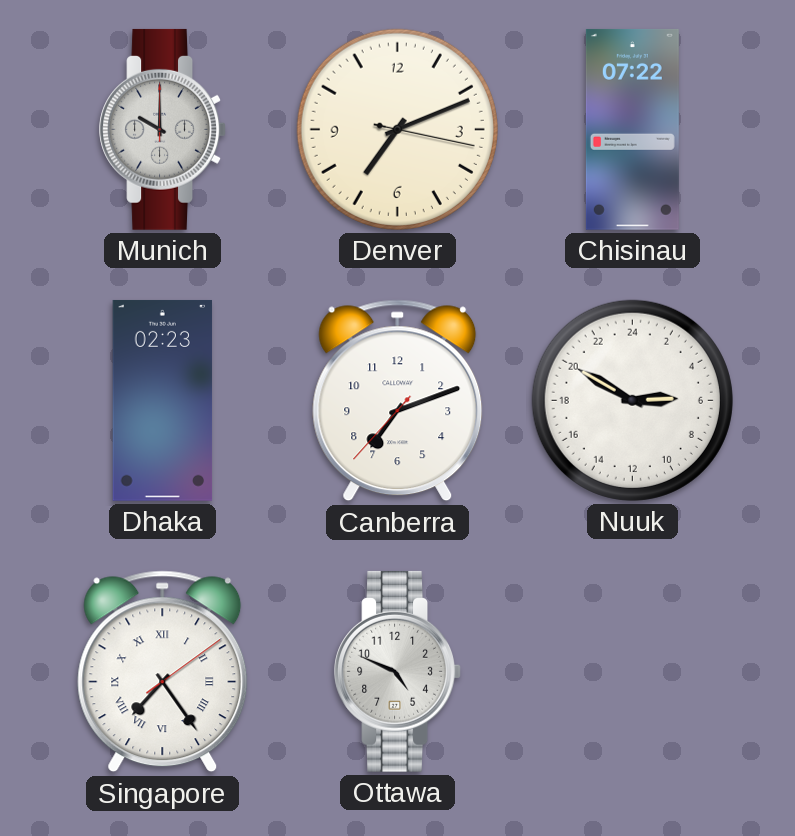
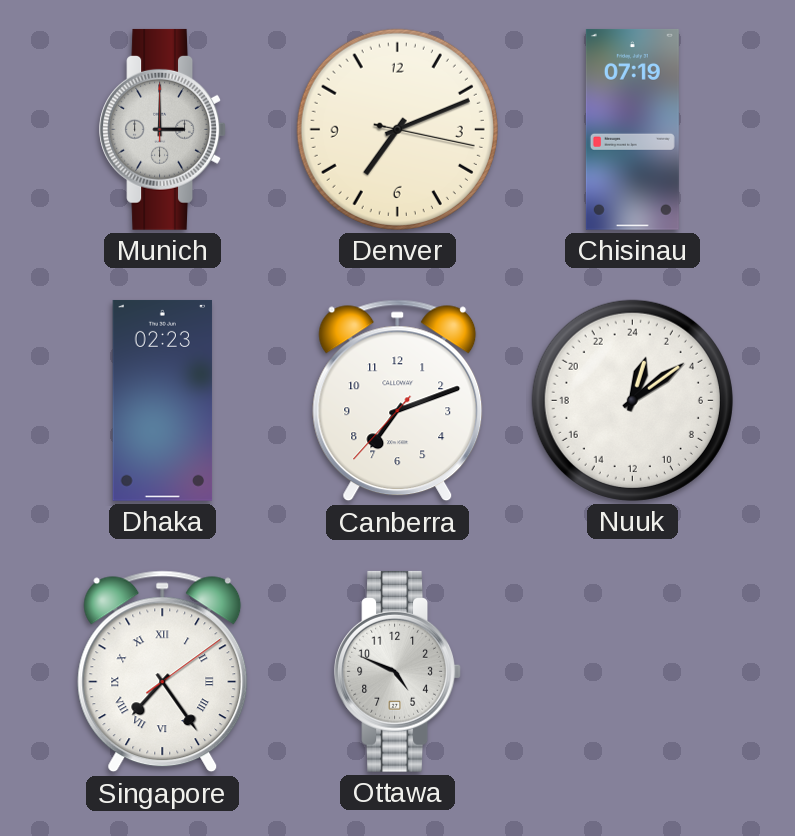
Munich: 10:00 -> 3:00 (163, 129)
Chisinau: 07:22 -> 07:19 (632, 129)
Nuuk: 5:50 -> 1:09 (632, 400)
